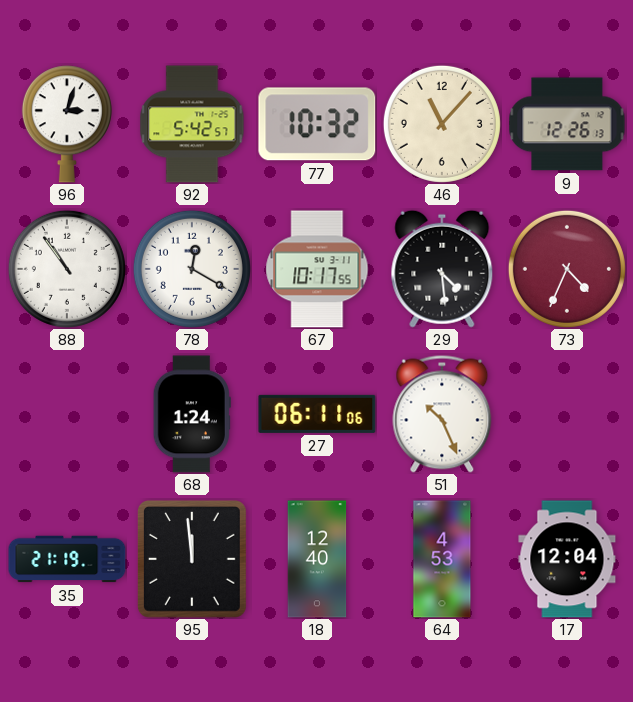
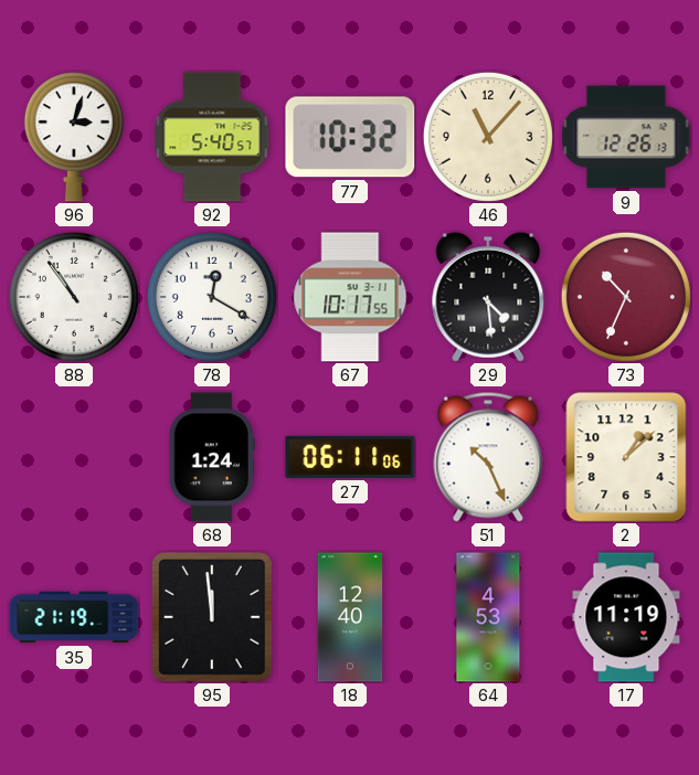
92: 5:42 -> 5:40 (212, 137)
73: 4:34 -> 10:34 (626, 297)
2: none -> 1:08 (626, 457)
17: 12:04 -> 11:19 (626, 617)
